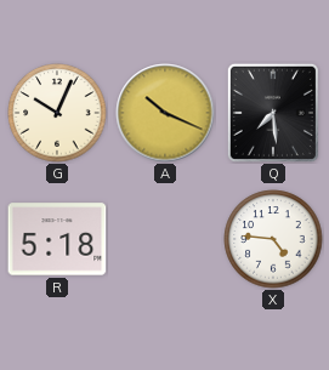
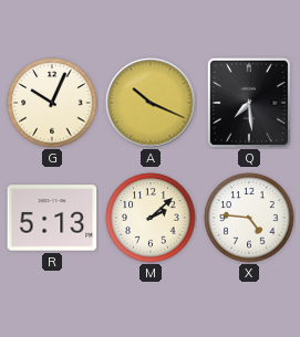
R: 5:18 -> 5:13 (52, 218)
M: none -> 2:08 (151, 218)
